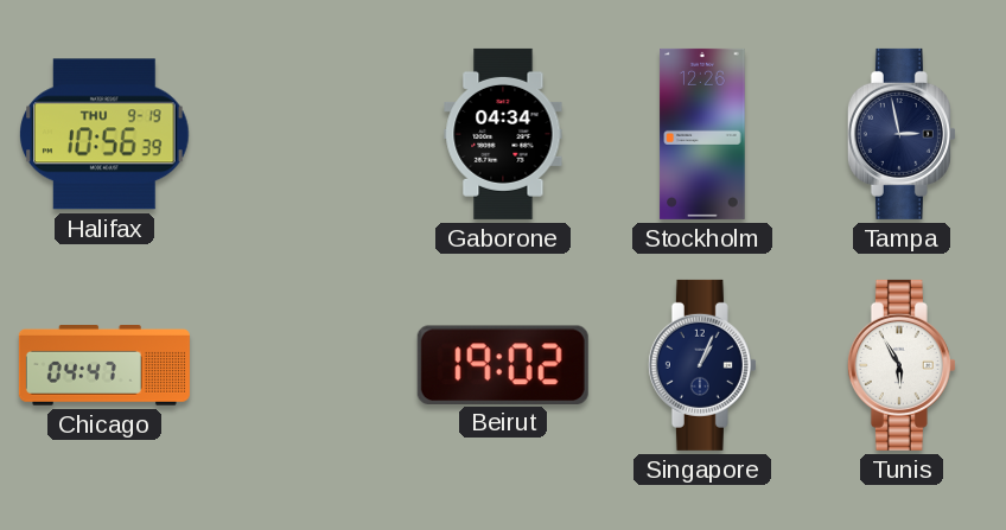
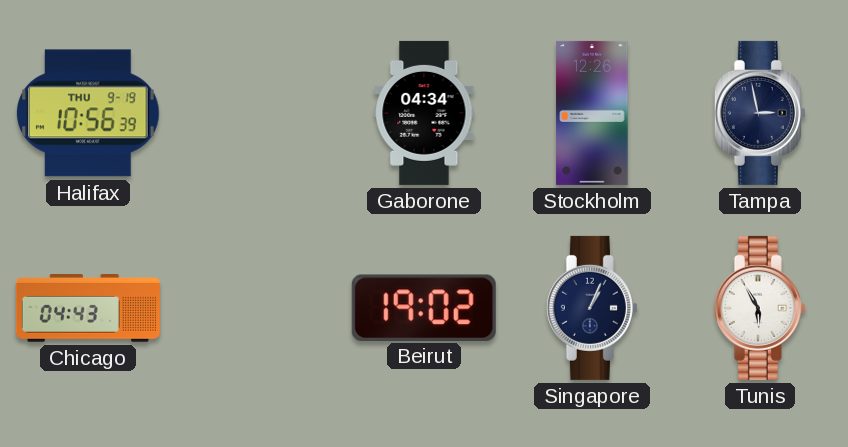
Chicago: 04:47 -> 04:43 (88, 309)
